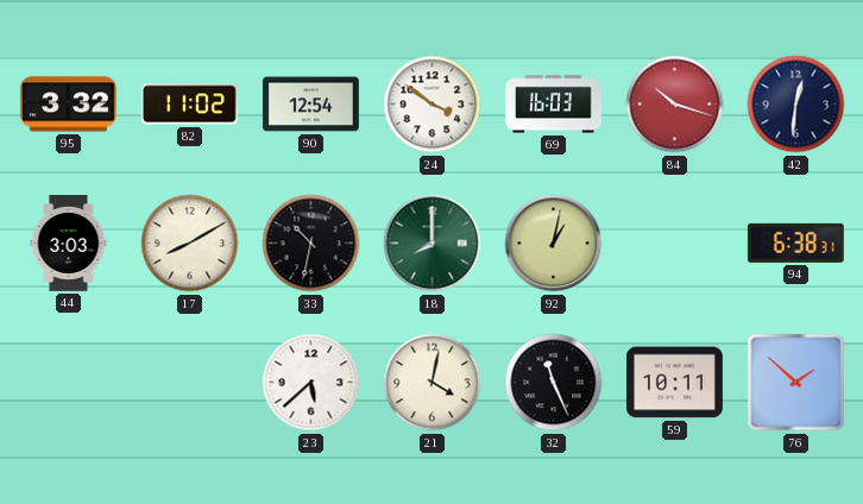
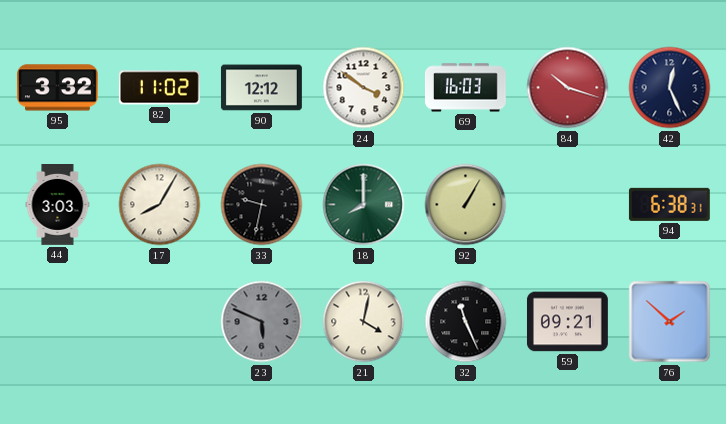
90: 12:54 -> 12:12 (262, 88)
42: 12:31 -> 12:26 (670, 88)
17: 8:10 -> 8:05 (160, 205)
33: 10:32 -> 9:32 (262, 205)
92: 1:02 -> 1:05 (466, 205)
23: 5:38 -> 5:49 (262, 322)
23 dial: white -> grey (262, 322)
59: 10:11 -> 09:21 (567, 322)
